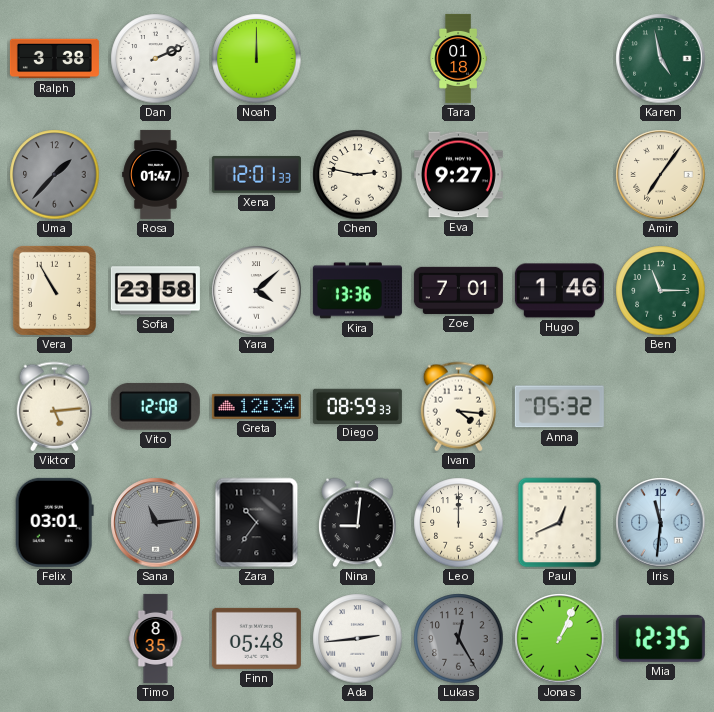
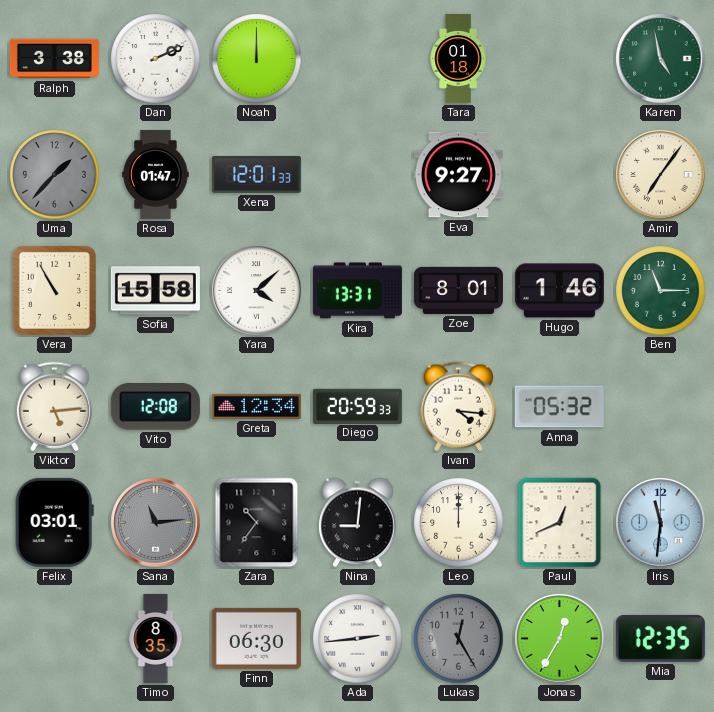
Chen: 2:47 -> none (358, 175)
Sofia: 23:58 -> 15:58 (155, 291)
Kira: 13:36 -> 13:31 (357, 291)
Zoe: 7:01 -> 8:01 (458, 290)
Diego: 08:59 -> 20:59 (357, 406)
Finn: 05:48 -> 06:30 (256, 638)
Jonas: 1:04 -> 12:35 (560, 639)
